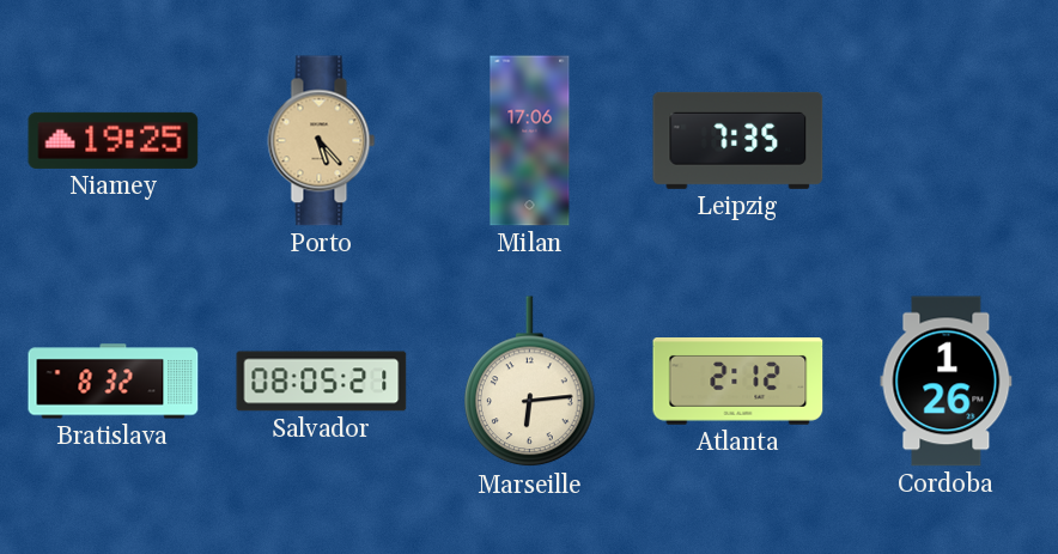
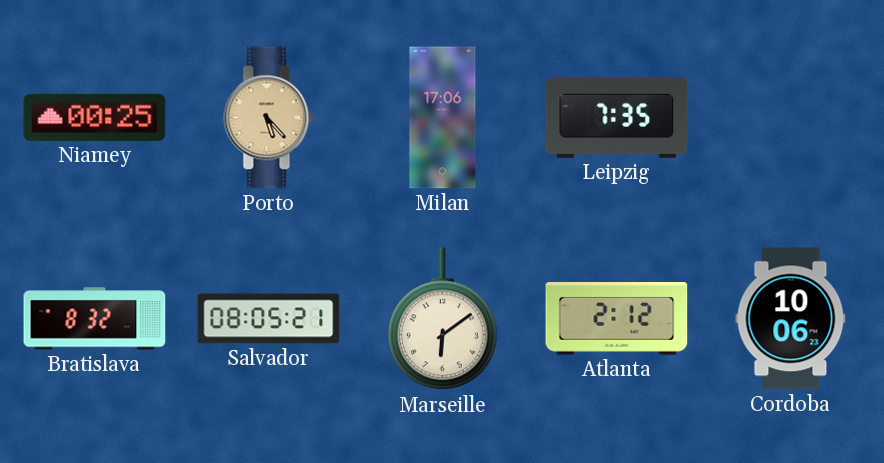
Niamey: 19:25 -> 00:25 (95, 117)
Marseille: 6:14 -> 6:09 (443, 319)
Cordoba: 1:26 -> 10:06 (791, 319)
